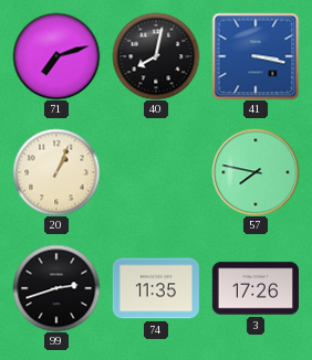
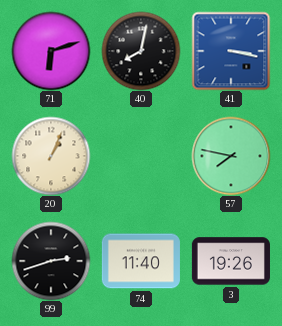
71: 7:12 -> 6:12 (51, 51)
74: 11:35 -> 11:40 (141, 261)
3: 17:26 -> 19:26 (231, 261)
